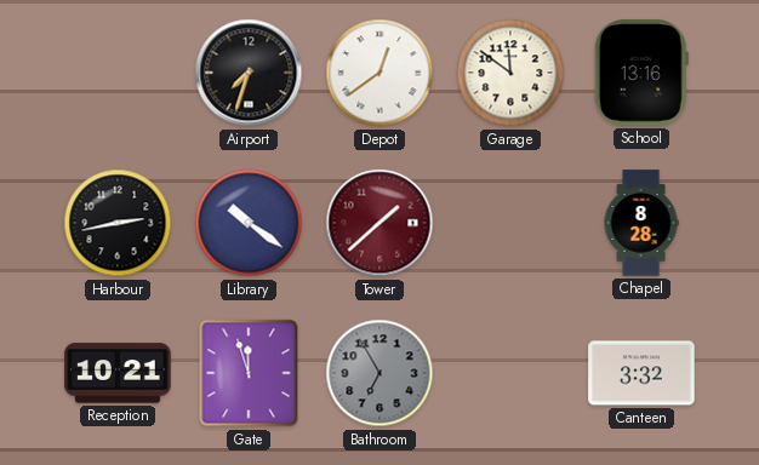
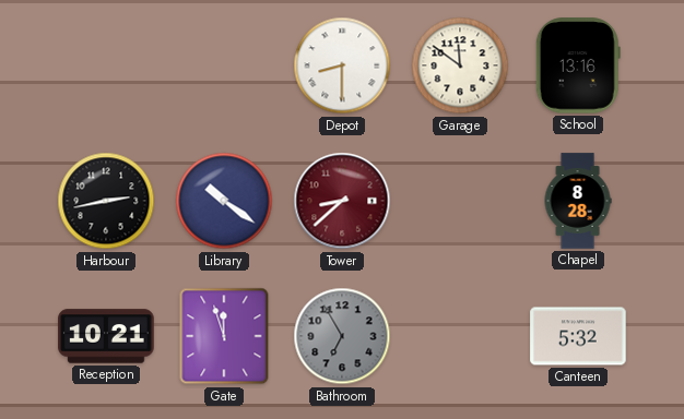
Airport: 7:33 -> none (249, 73)
Depot: 12:39 -> 8:30 (342, 65)
Tower: 1:38 -> 8:38 (342, 201)
Canteen: 3:32 -> 5:32 (578, 336)
